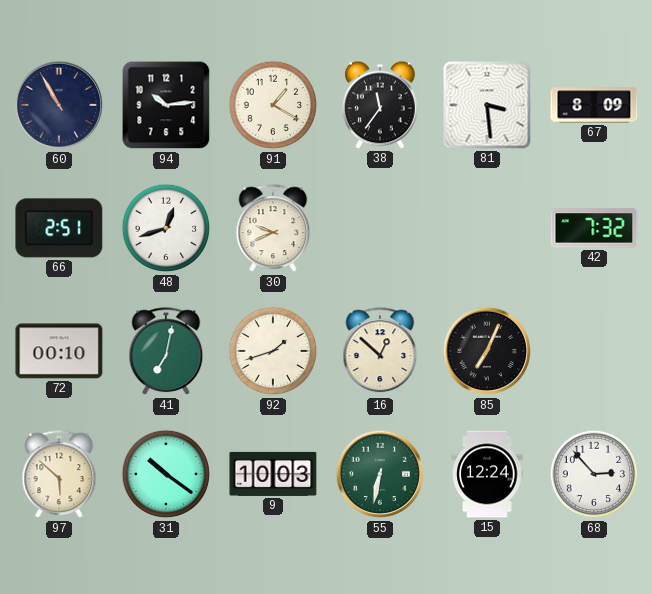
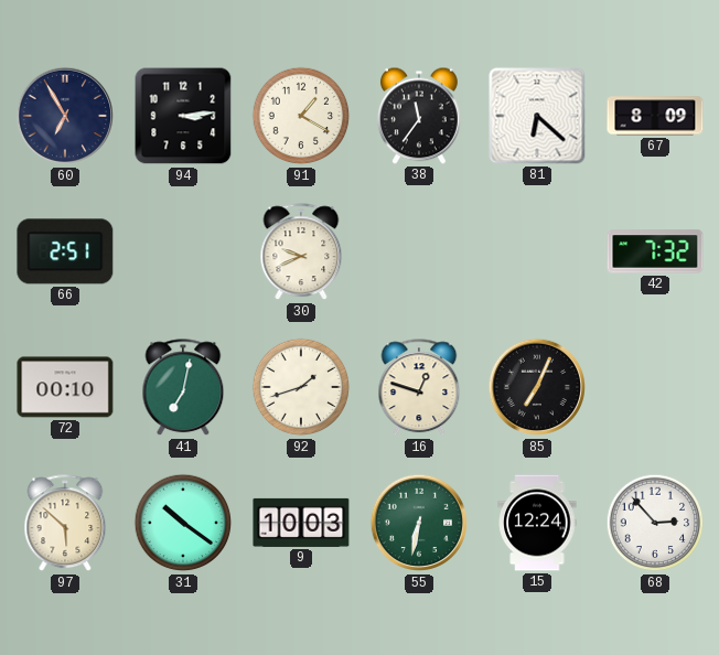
60: 10:55 -> 6:55 (65, 116)
94: 10:14 -> 3:14 (183, 116)
81: 3:29 -> 6:22 (537, 116)
48: 12:42 -> none (166, 228)
16: 12:52 -> 12:48 (419, 388)
